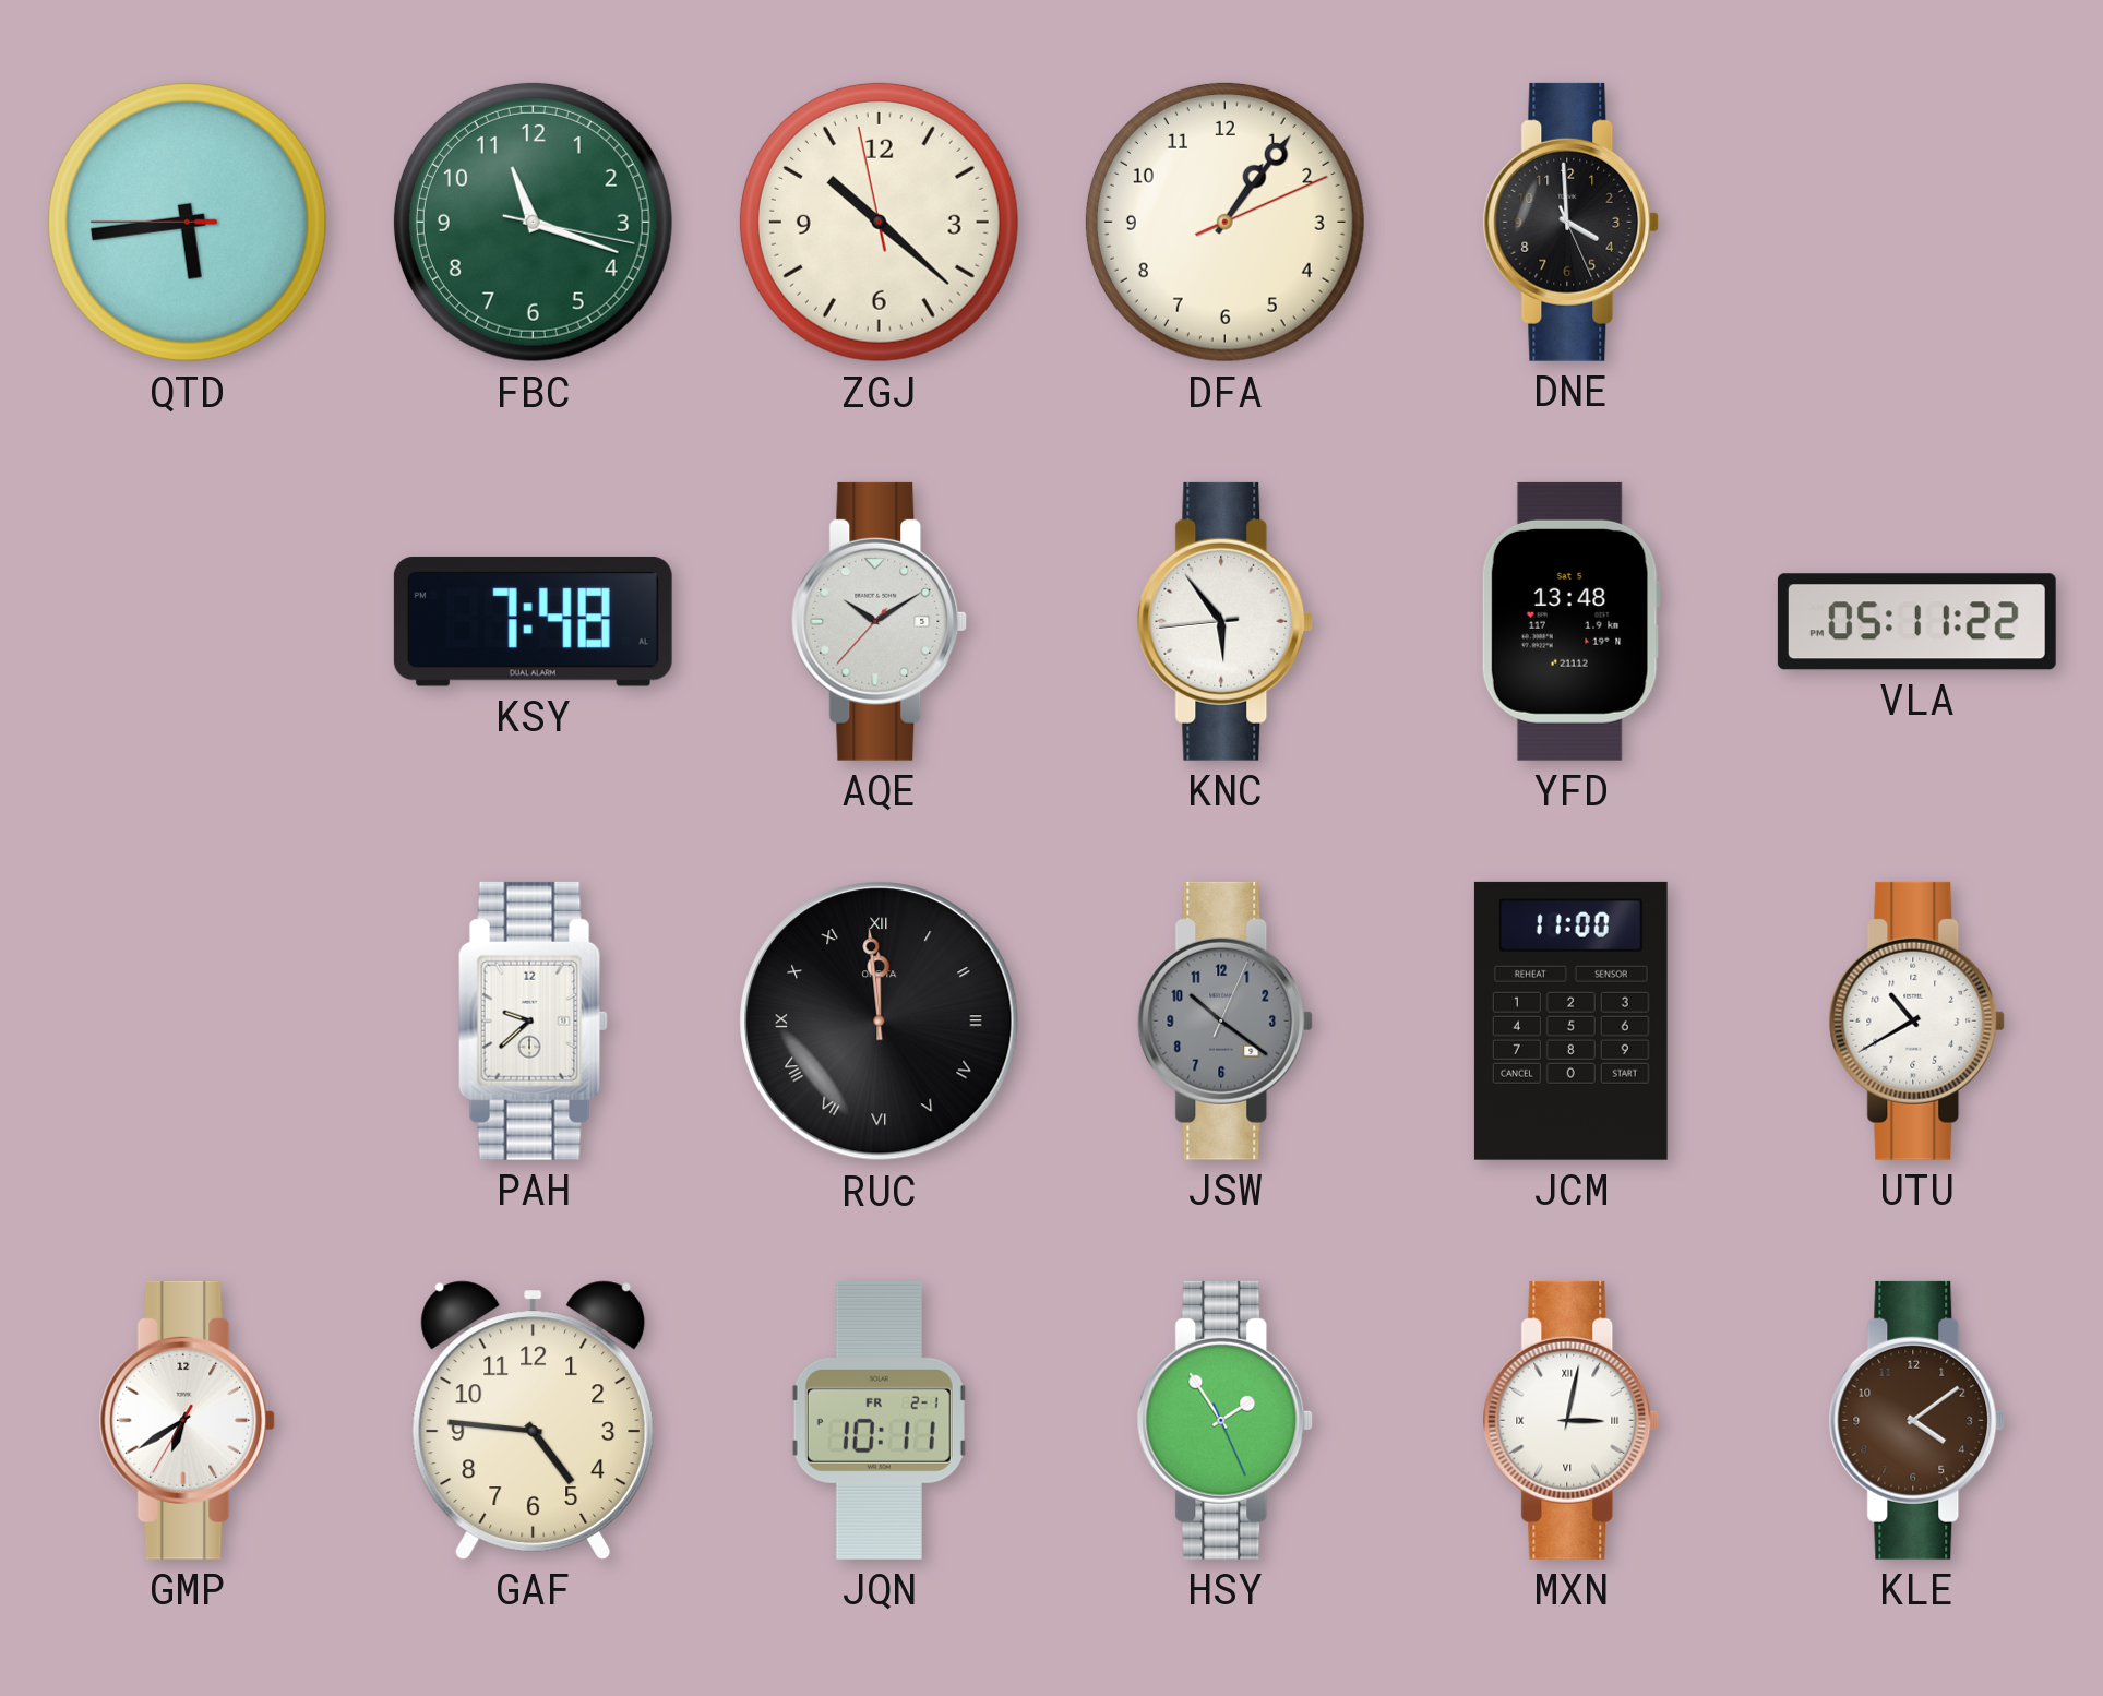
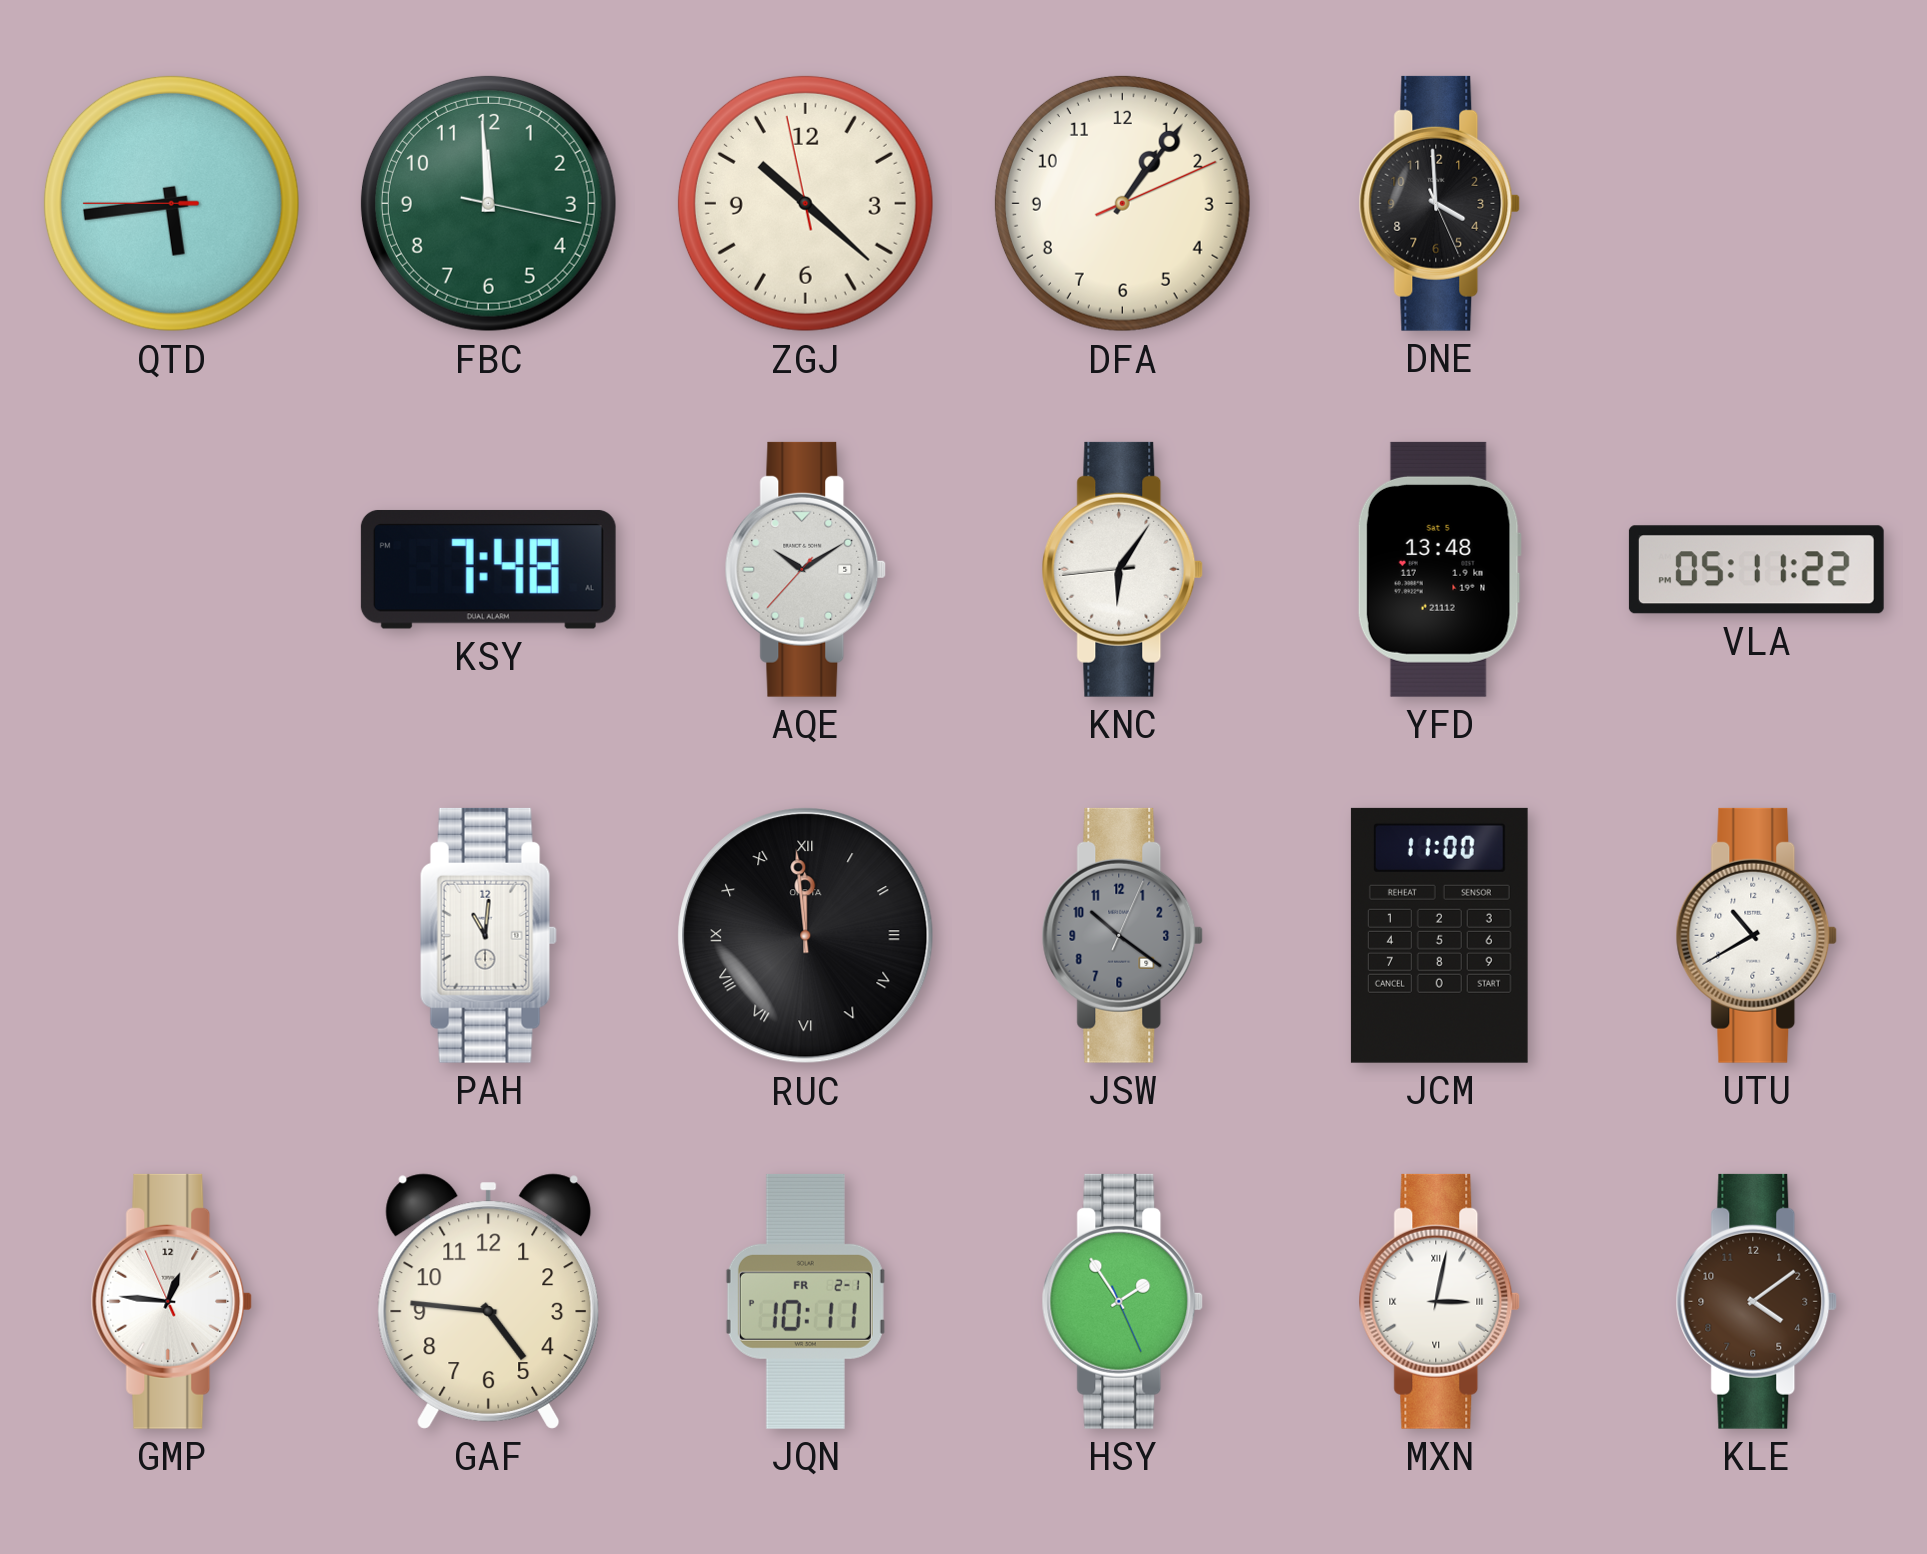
FBC: 11:18 -> 11:59 (488, 203)
KNC: 5:53 -> 6:05 (1123, 569)
PAH: 9:38 -> 11:01 (488, 935)
GMP: 6:39 -> 12:45 (172, 1301)
